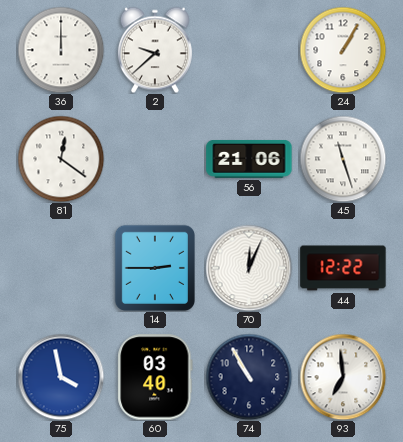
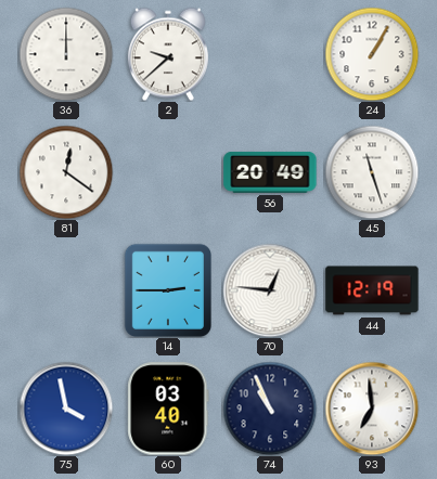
56: 21:06 -> 20:49 (270, 172)
70: 12:04 -> 12:46 (270, 290)
44: 12:22 -> 12:19 (372, 290)
74: 10:55 -> 10:56 (270, 409)
